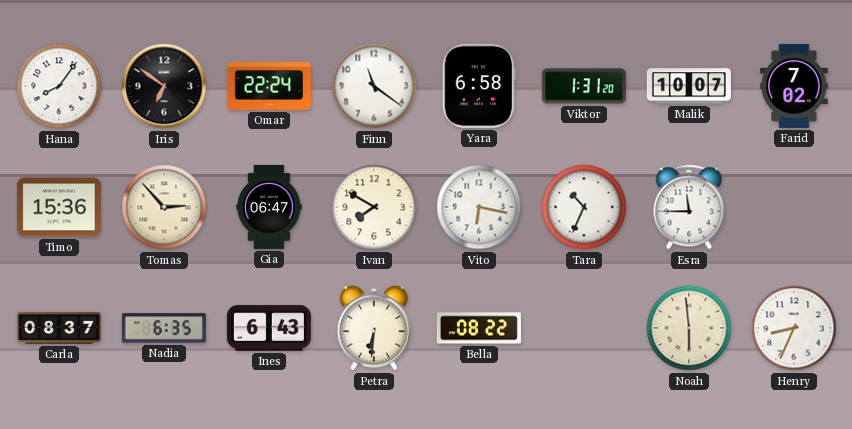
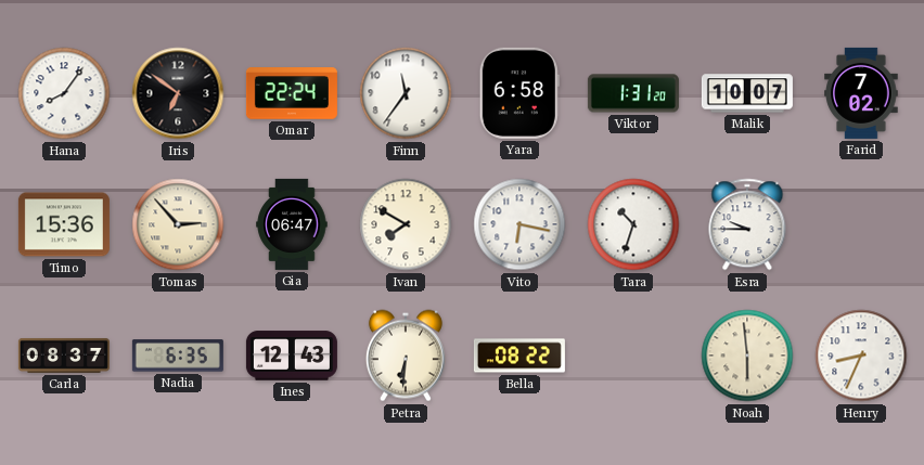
Finn: 11:21 -> 11:36 (406, 93)
Tara: 10:34 -> 10:33 (633, 224)
Esra: 11:45 -> 9:45 (747, 224)
Ines: 6:43 -> 12:43 (292, 356)
